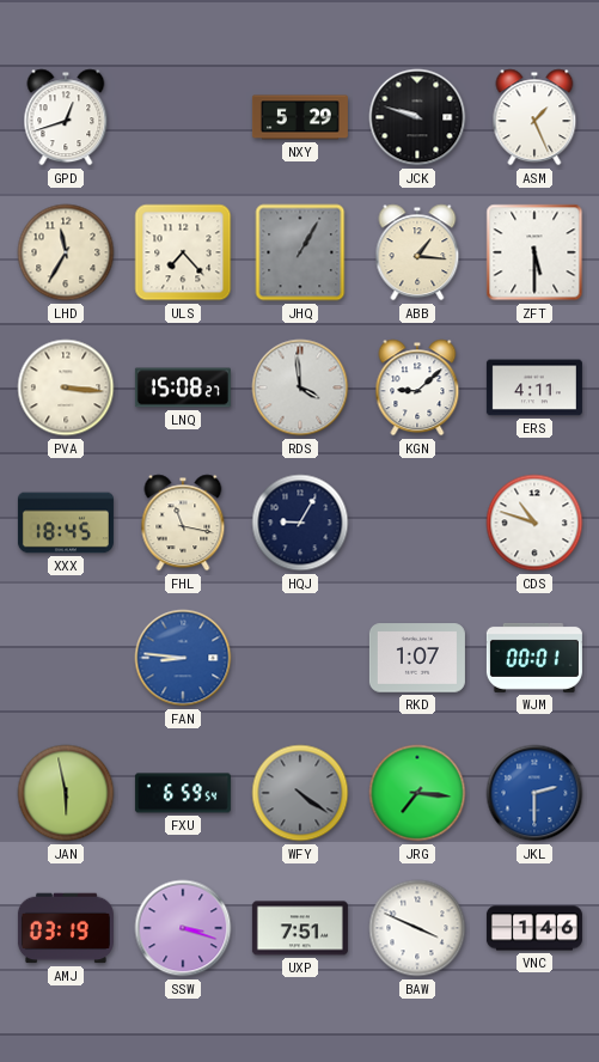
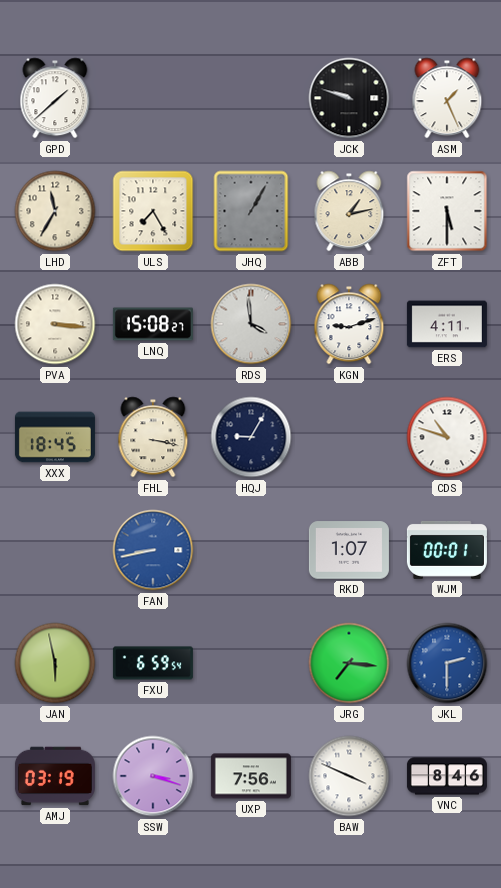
GPD: 12:42 -> 1:38 (55, 98)
NXY: 5:29 -> none (300, 117)
ULS: 7:23 -> 7:25 (153, 211)
ABB: 1:16 -> 1:13 (349, 211)
KGN: 9:08 -> 9:12 (349, 324)
FHL: 11:17 -> 3:17 (153, 437)
FAN: 8:46 -> 8:43 (153, 550)
WFY: 4:21 -> none (300, 793)
UXP: 7:51 -> 7:56 (251, 776)
VNC: 1:46 -> 8:46 (447, 776)
